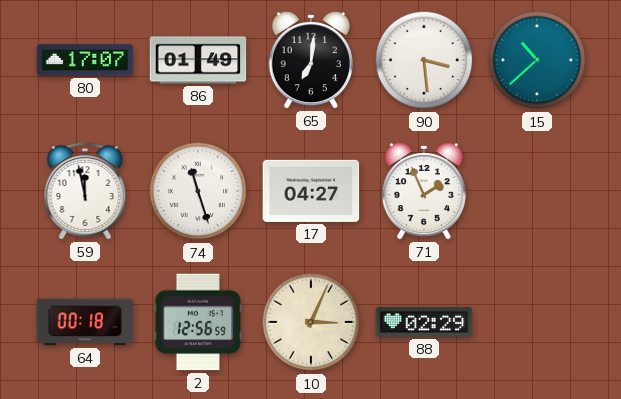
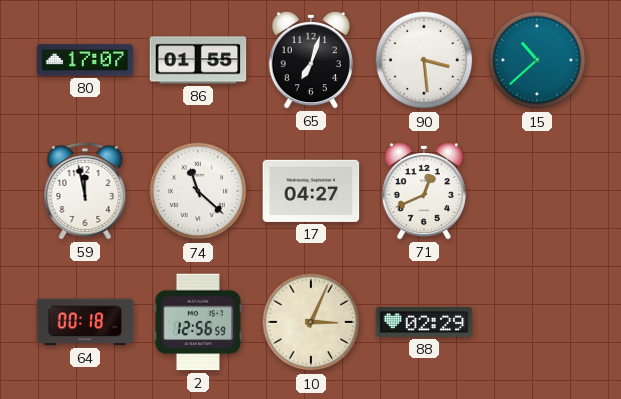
86: 01:49 -> 01:55 (198, 60)
65: 7:01 -> 7:03 (311, 60)
74: 11:27 -> 11:22 (198, 191)
71: 1:56 -> 12:41 (424, 191)
